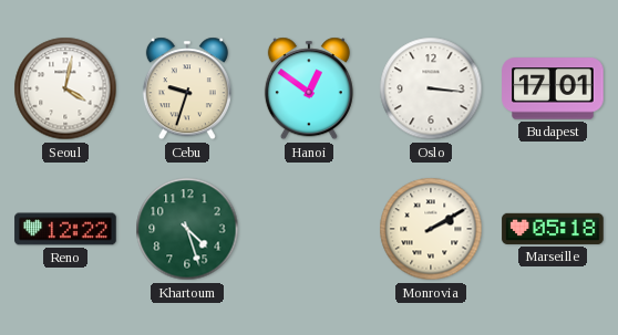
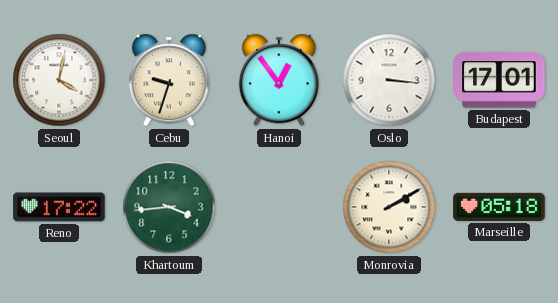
Hanoi: 12:51 -> 12:54 (279, 80)
Reno: 12:22 -> 17:22 (59, 207)
Khartoum: 4:27 -> 3:44 (169, 207)
